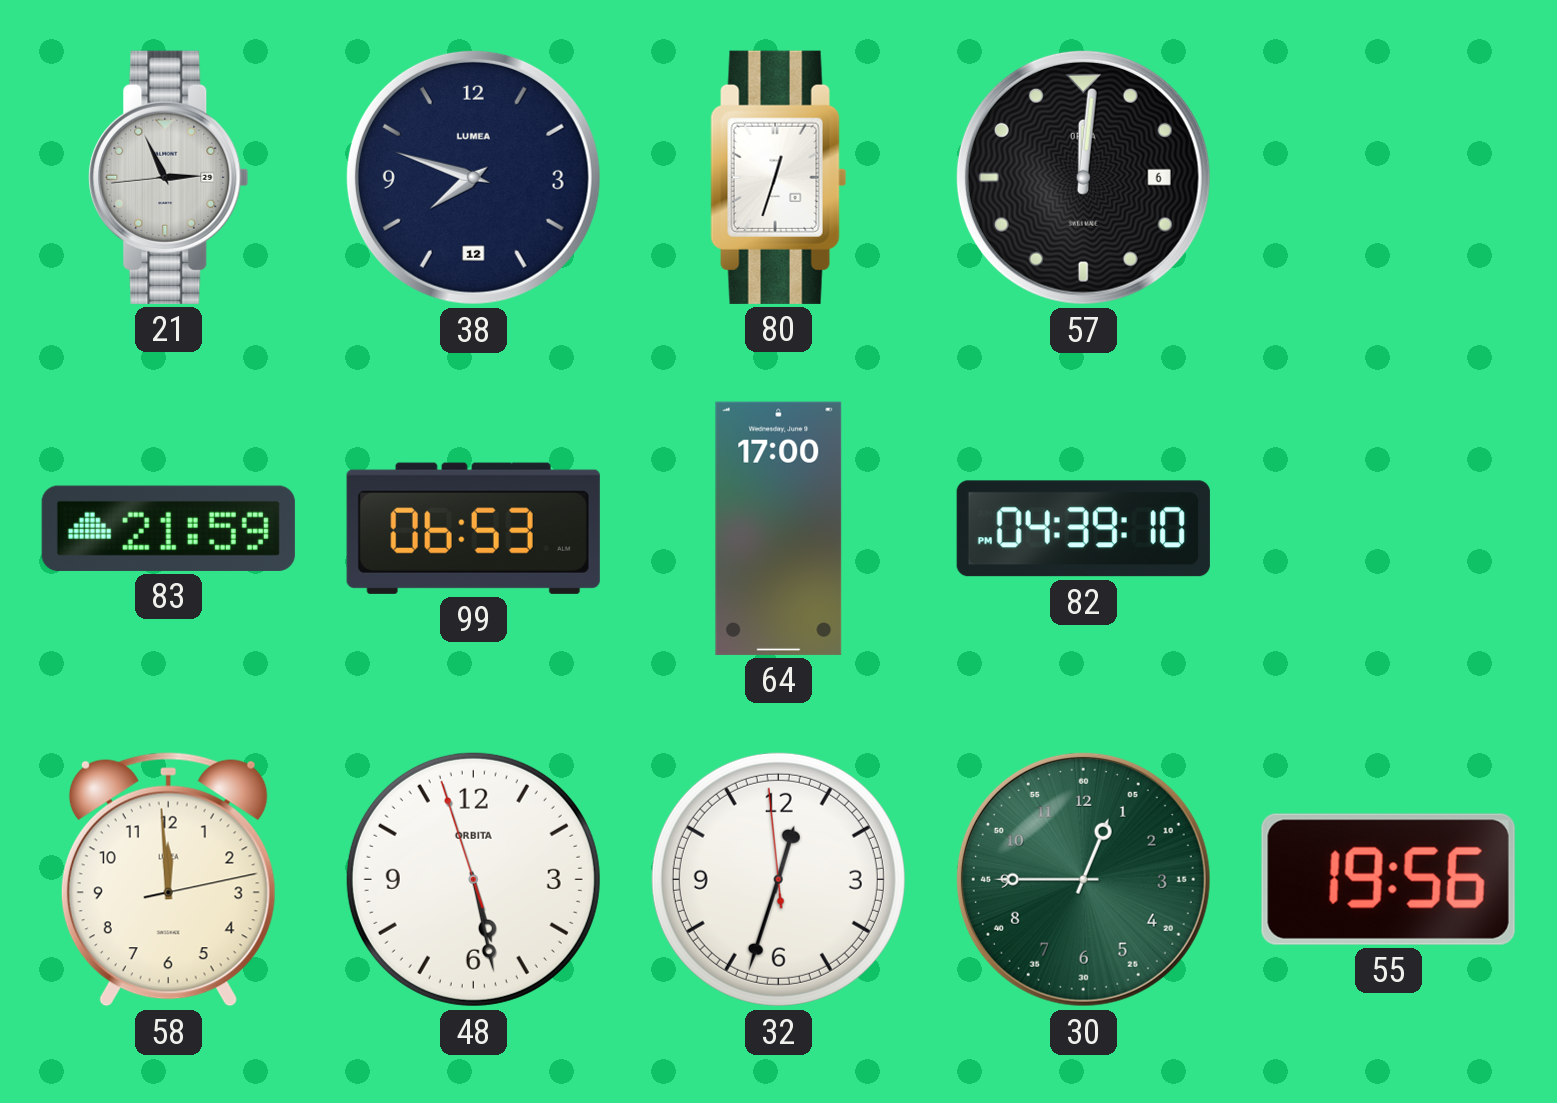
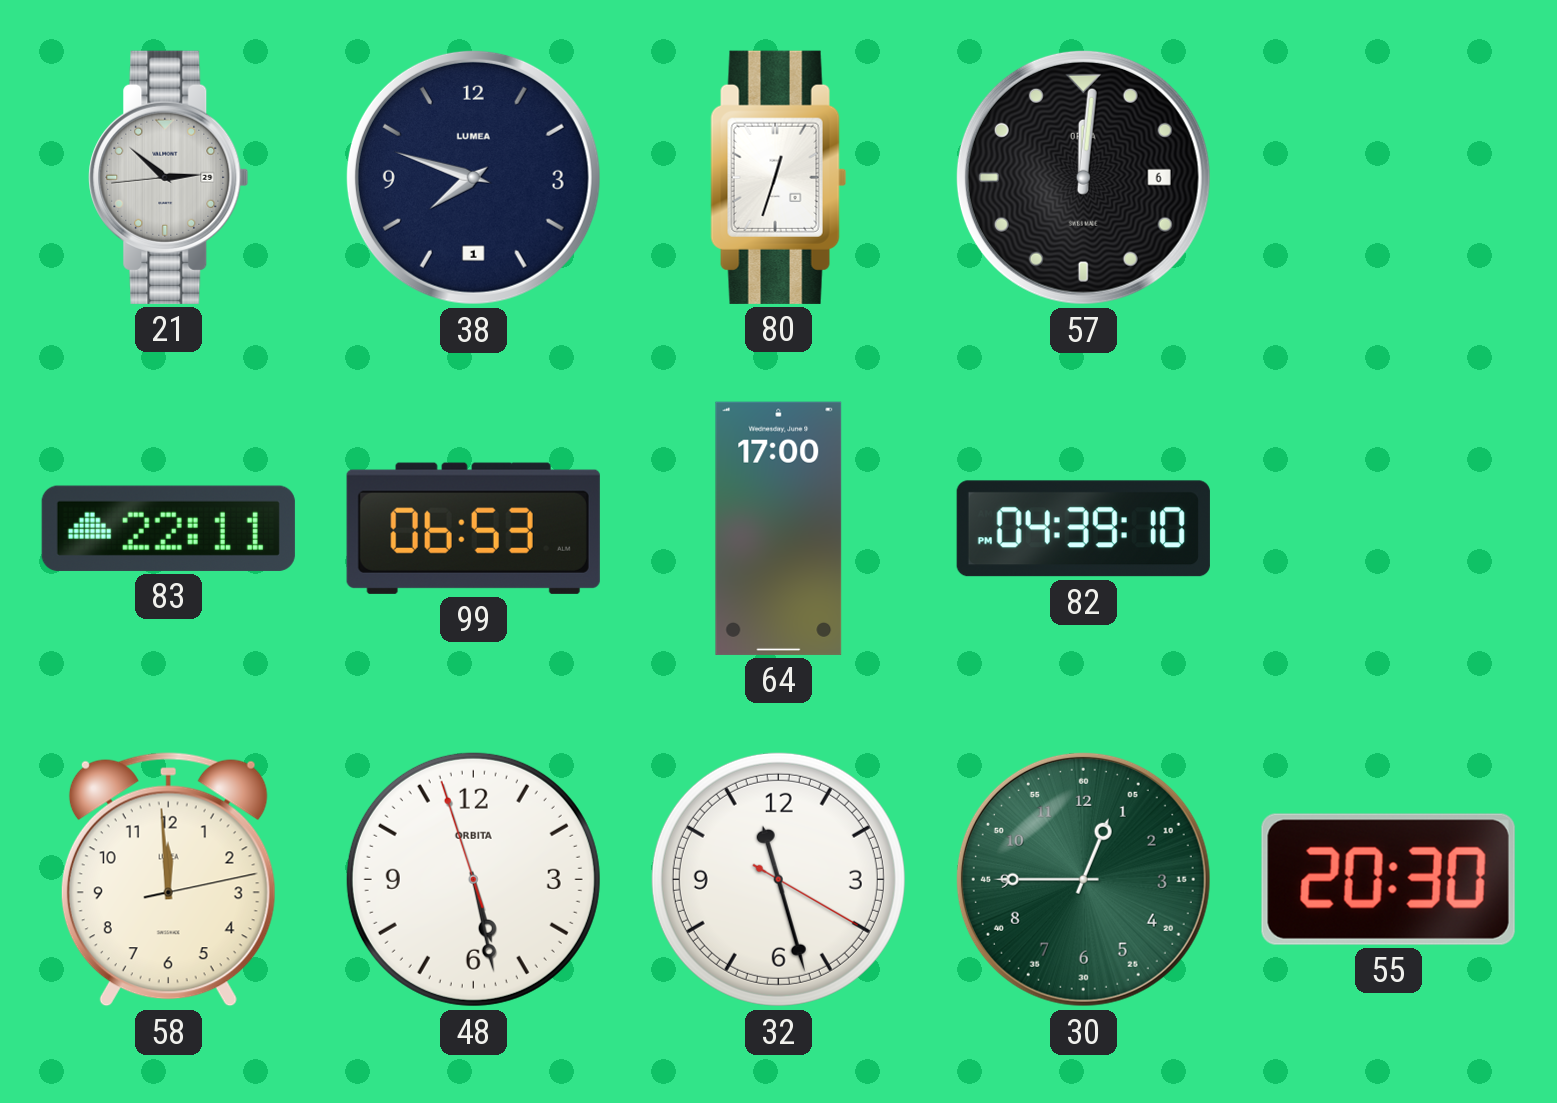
21: 2:55 -> 2:51 (169, 177)
38 date: 12 -> 1 (473, 177)
83: 21:59 -> 22:11 (168, 528)
32: 12:32 -> 11:27 (778, 879)
55: 19:56 -> 20:30 (1388, 879)
